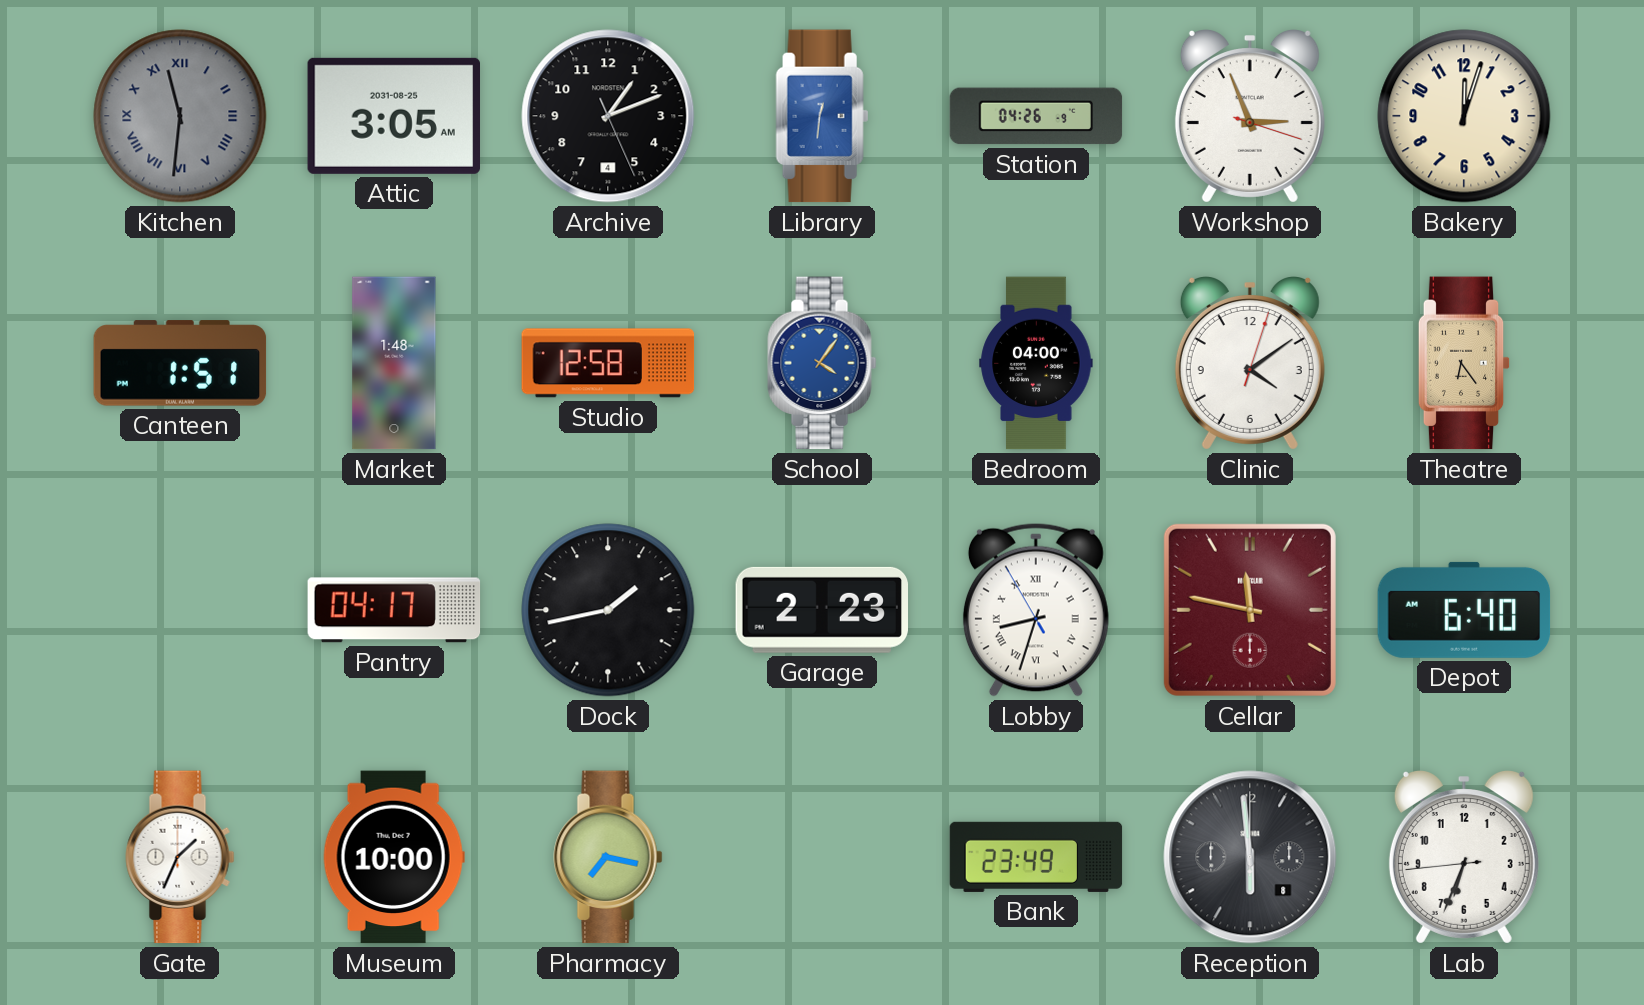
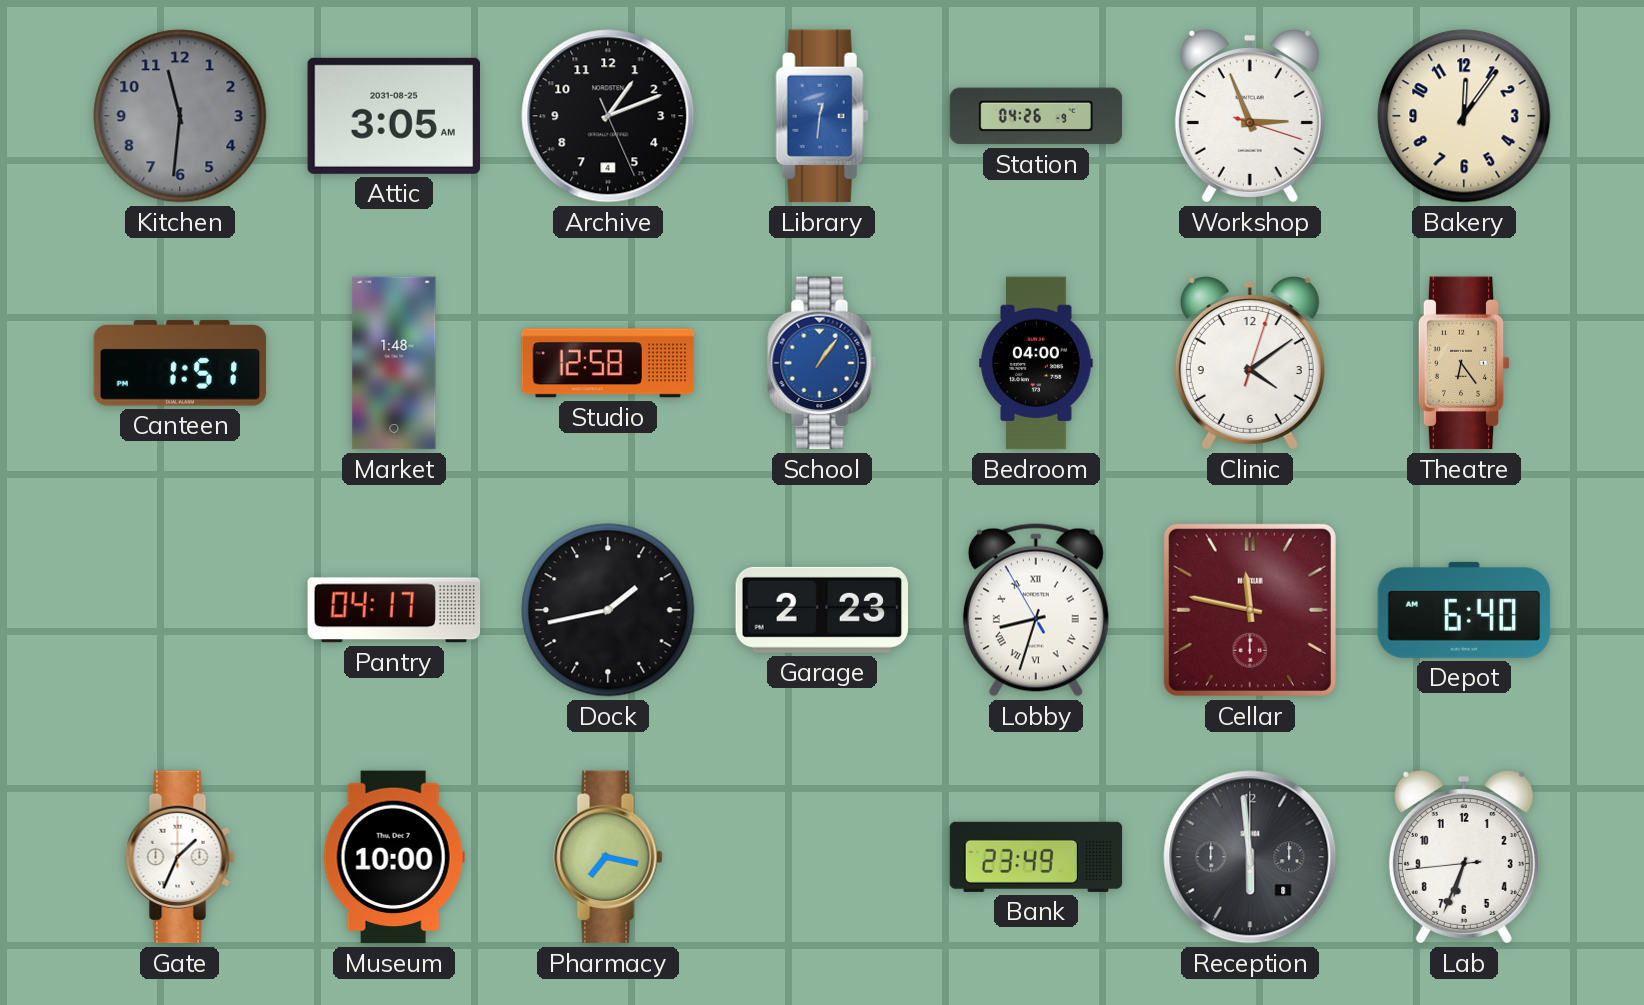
Kitchen numerals: Roman -> Arabic (180, 116)
Bakery: 12:03 -> 12:06 (1464, 116)
School: 4:06 -> 1:06 (822, 363)
